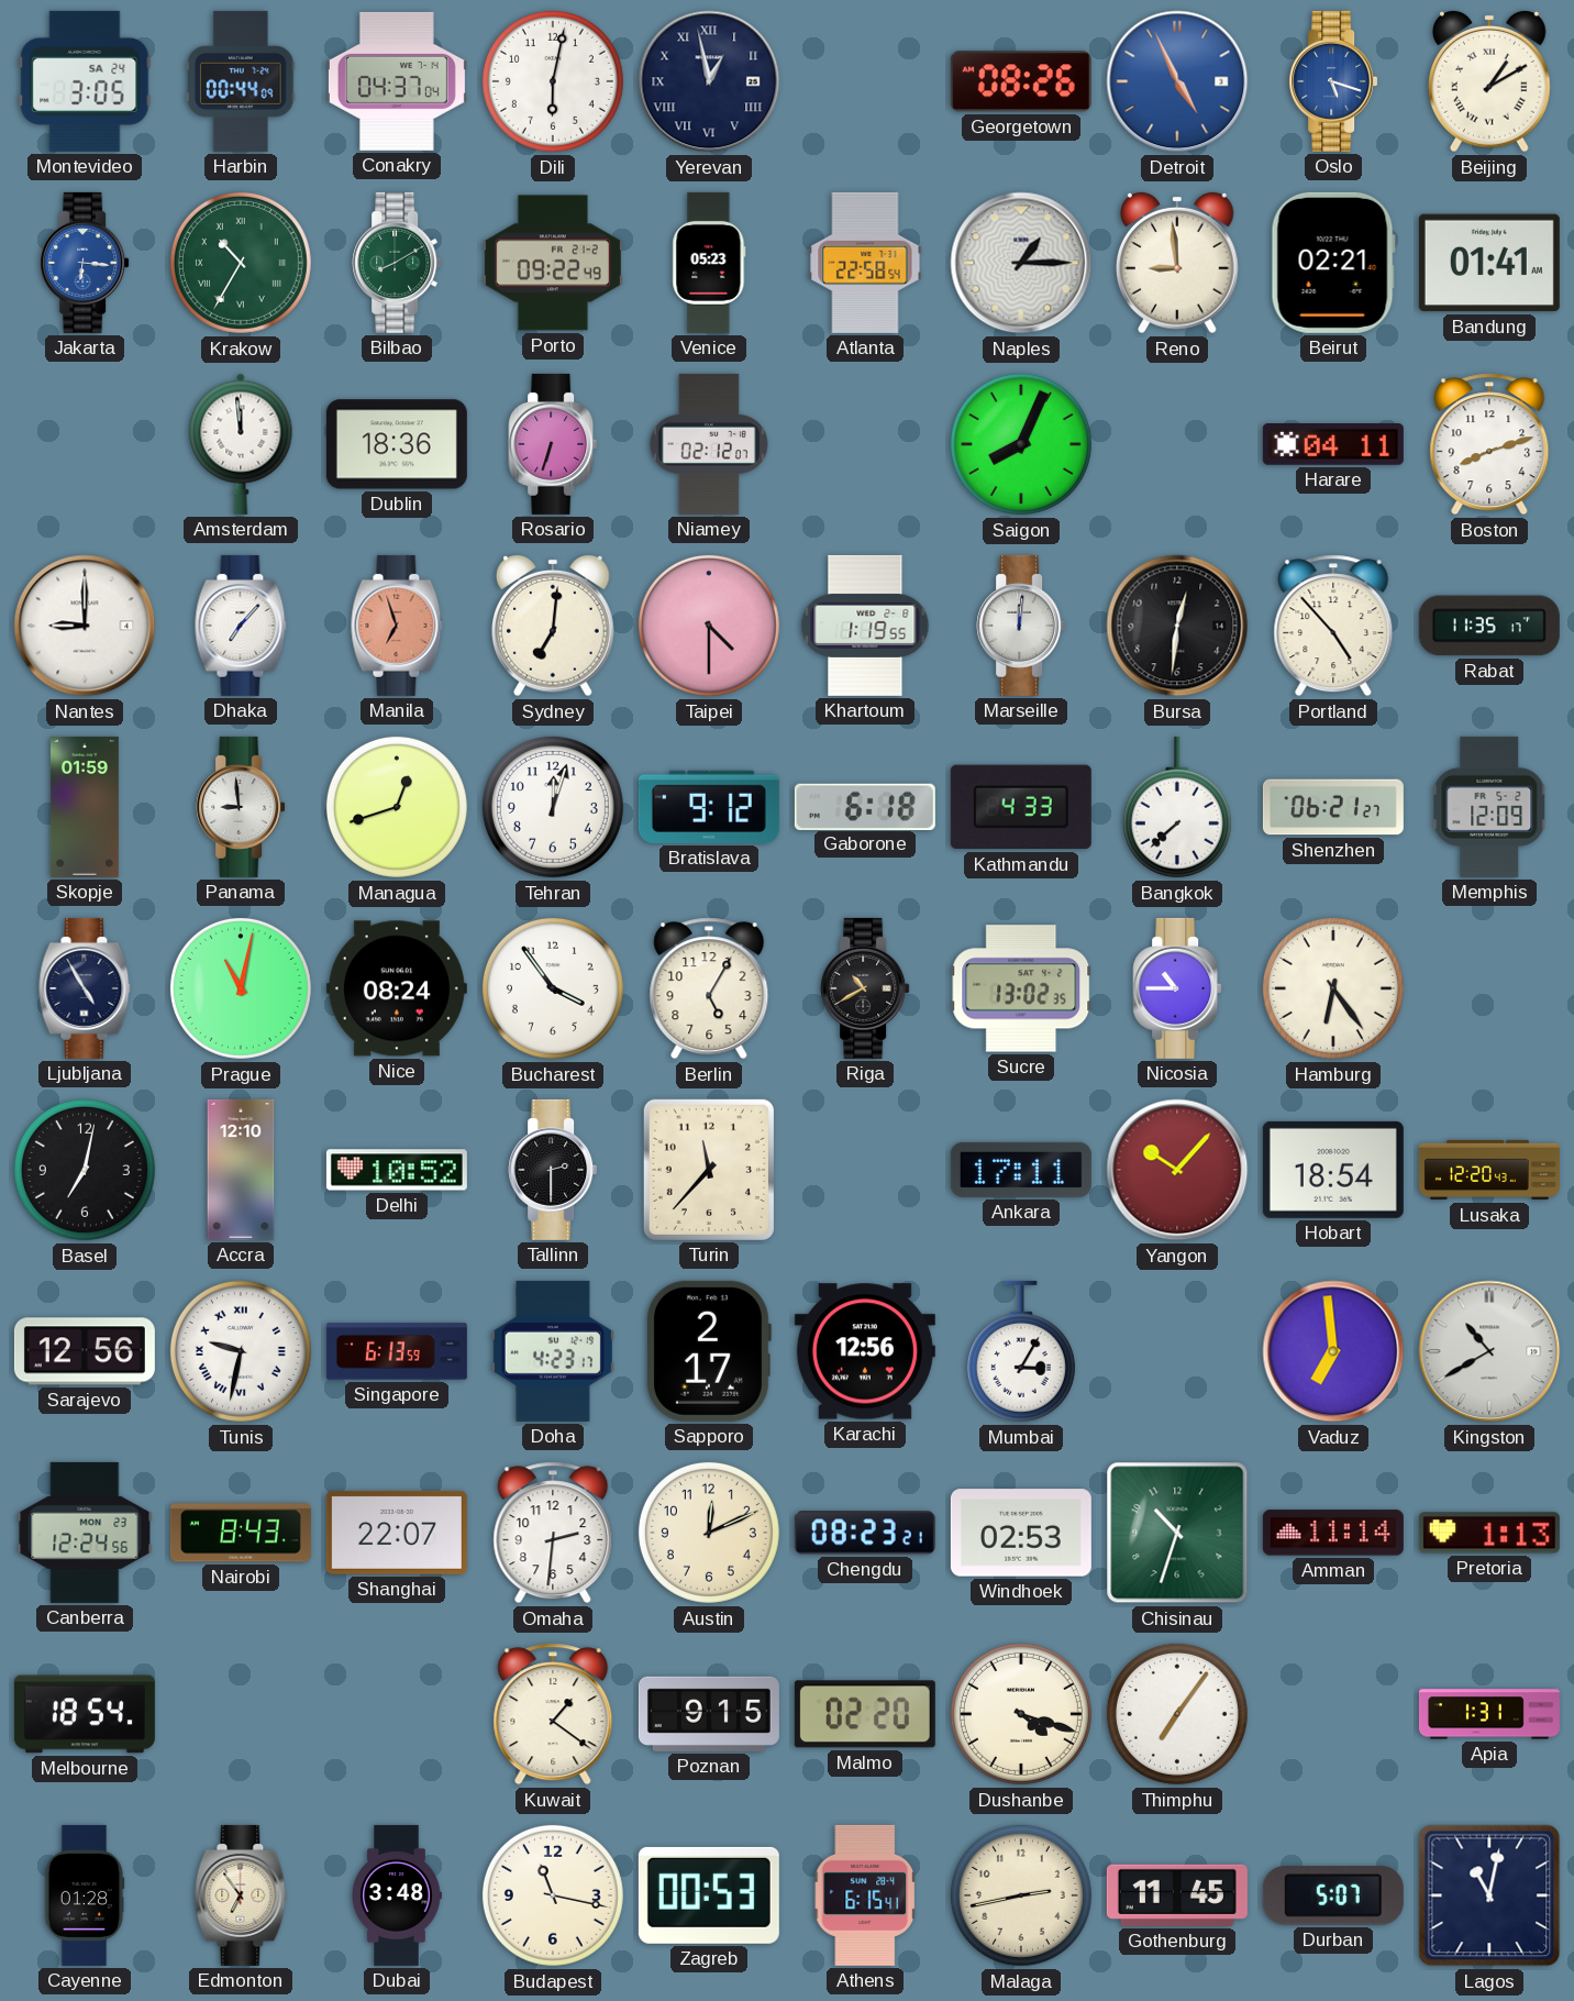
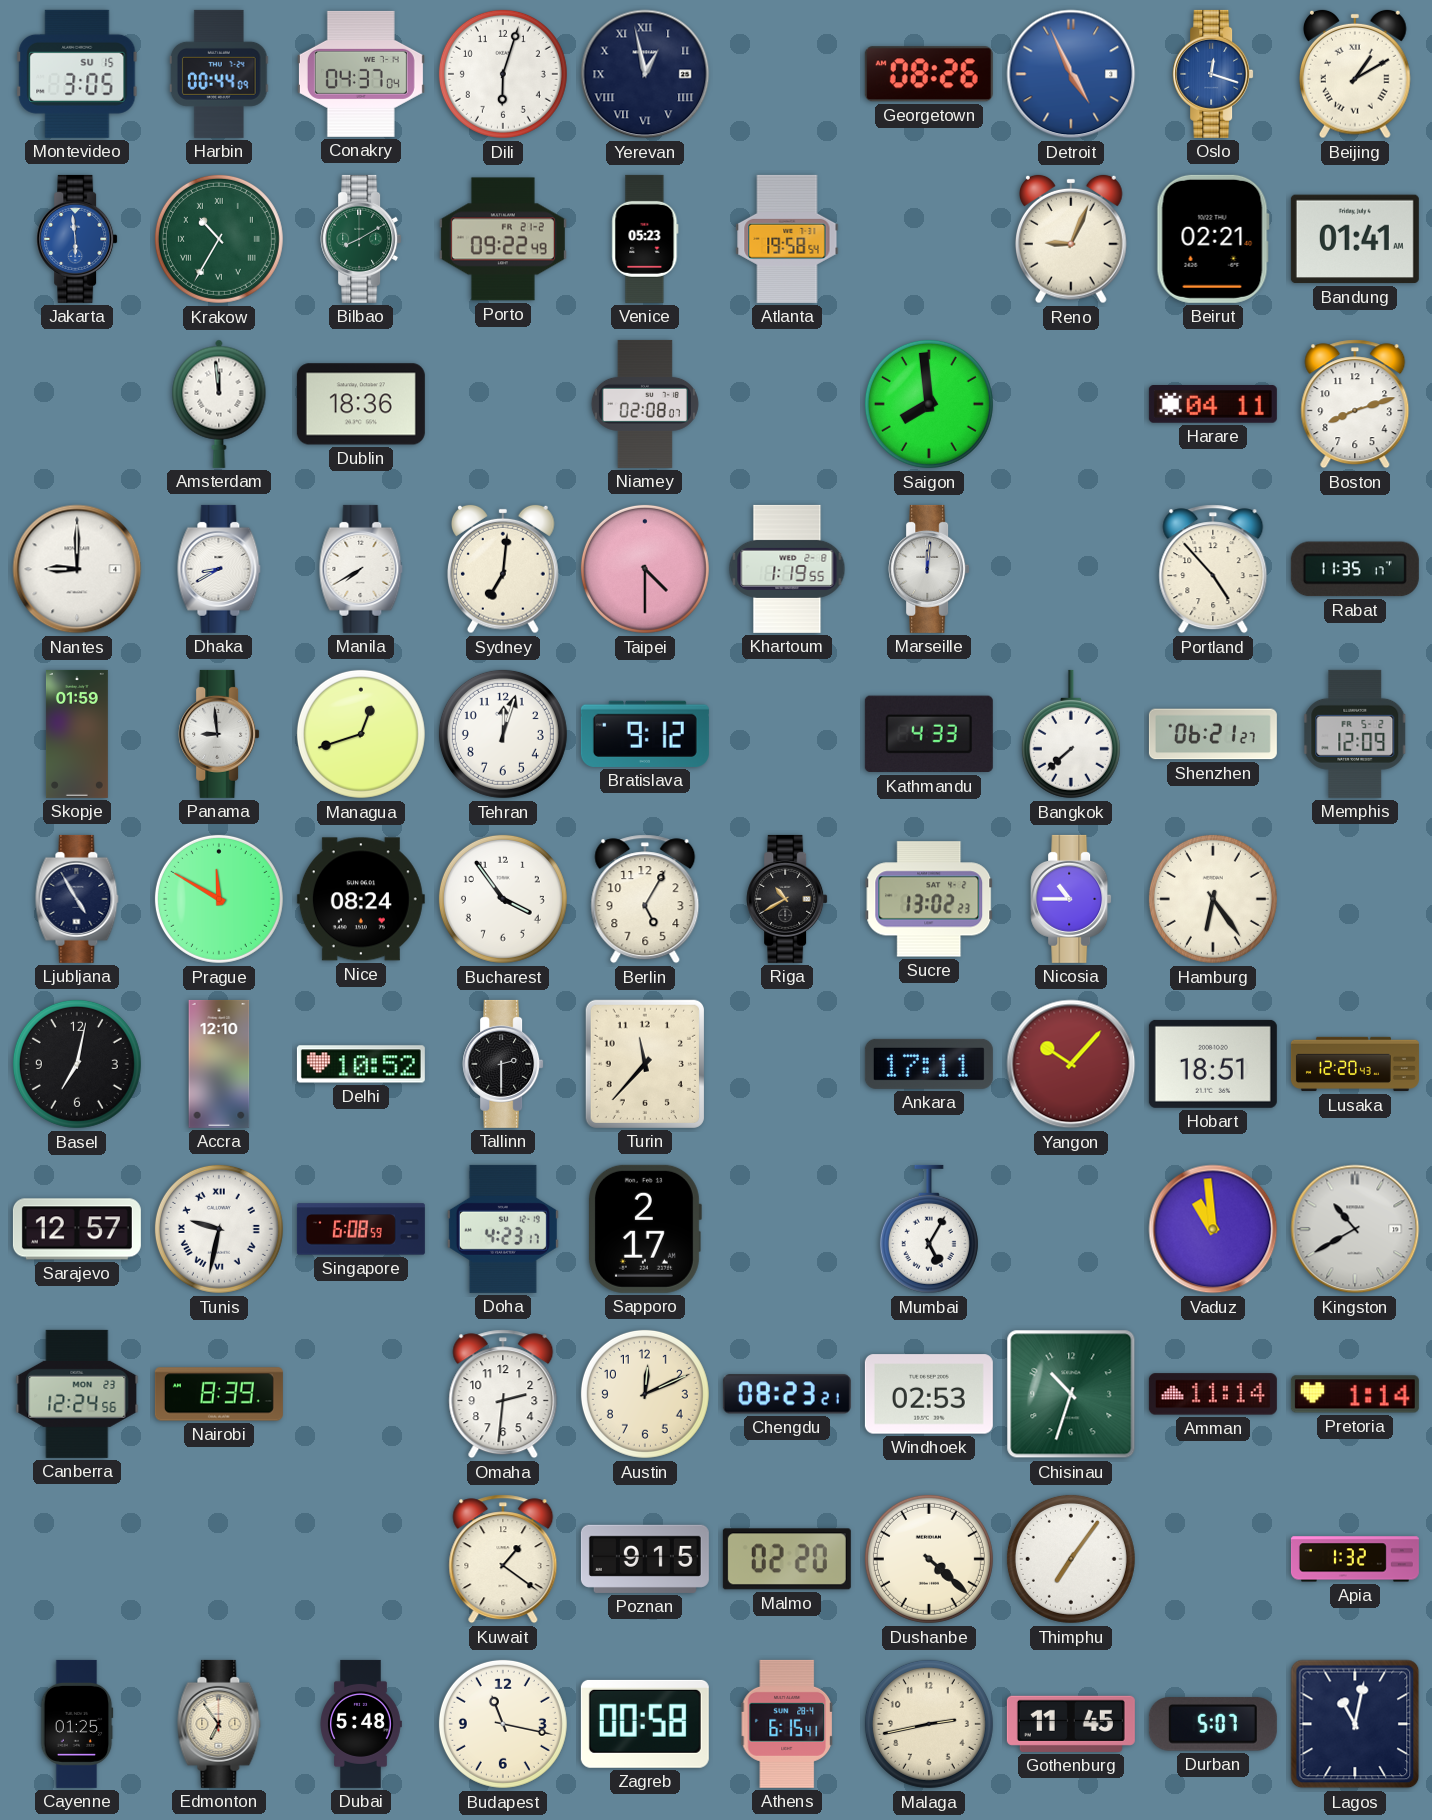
Montevideo date: SA 24 -> SU 15 (77, 74)
Dili: 6:02 -> 6:03 (503, 74)
Oslo: 5:18 -> 12:18 (1213, 74)
Jakarta: 6:16 -> 5:59 (77, 239)
Atlanta: 22:58 -> 19:58 (787, 239)
Naples: 1:15 -> none (1021, 263)
Reno: 8:59 -> 9:04 (1072, 239)
Rosario: 6:33 -> none (553, 444)
Niamey: 02:12 -> 02:08 (645, 404)
Saigon: 8:04 -> 7:59 (929, 404)
Dhaka: 7:07 -> 8:40 (219, 569)
Manila: 6:57 -> 7:40 (361, 569)
Manila dial: salmon -> white (361, 569)
Bursa: 12:31 -> none (1177, 626)
Gaborone: 6:18 -> none (865, 806)
Prague: 11:02 -> 11:50 (219, 899)
Sucre: 13:02:35 -> 13:02:23 (929, 899)
Hobart: 18:54 -> 18:51 (1213, 1064)
Sarajevo: 12:56 -> 12:57 (77, 1229)
Singapore: 6:13 -> 6:08 (361, 1229)
Karachi: 12:56 -> none (865, 1351)
Mumbai: 3:05 -> 5:05 (929, 1229)
Vaduz: 6:59 -> 10:59 (1213, 1229)
Nairobi: 8:43 -> 8:39 (219, 1394)
Shanghai: 22:07 -> none (397, 1533)
Pretoria: 1:13 -> 1:14 (1355, 1394)
Melbourne: 18:54 -> none (85, 1714)
Dushanbe: 4:18 -> 4:22 (929, 1559)
Apia: 1:31 -> 1:32 (1355, 1559)
Cayenne: 01:28 -> 01:25 (77, 1724)
Dubai: 3:48 -> 5:48 (361, 1724)
Zagreb: 00:53 -> 00:58 (645, 1724)
